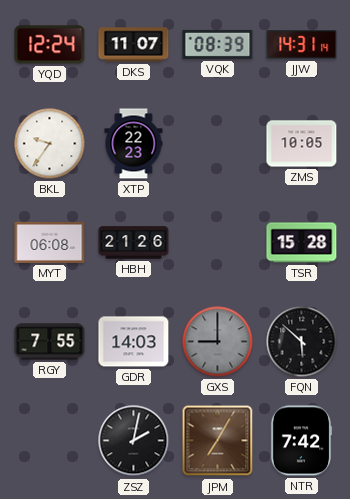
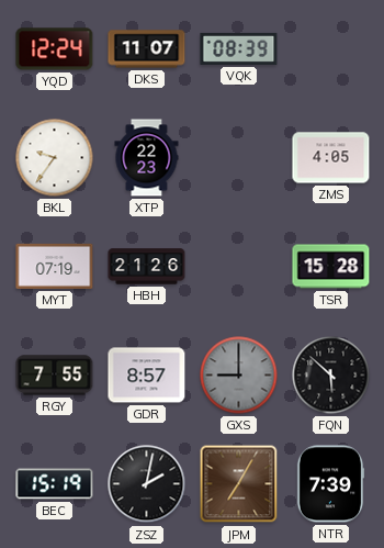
JJW: 14:31 -> none (302, 45)
ZMS: 10:05 -> 4:05 (331, 158)
MYT: 06:08 -> 07:19 (55, 266)
GDR: 14:03 -> 8:57 (147, 376)
BEC: none -> 15:19 (55, 484)
NTR: 7:42 -> 7:39 (330, 484)
